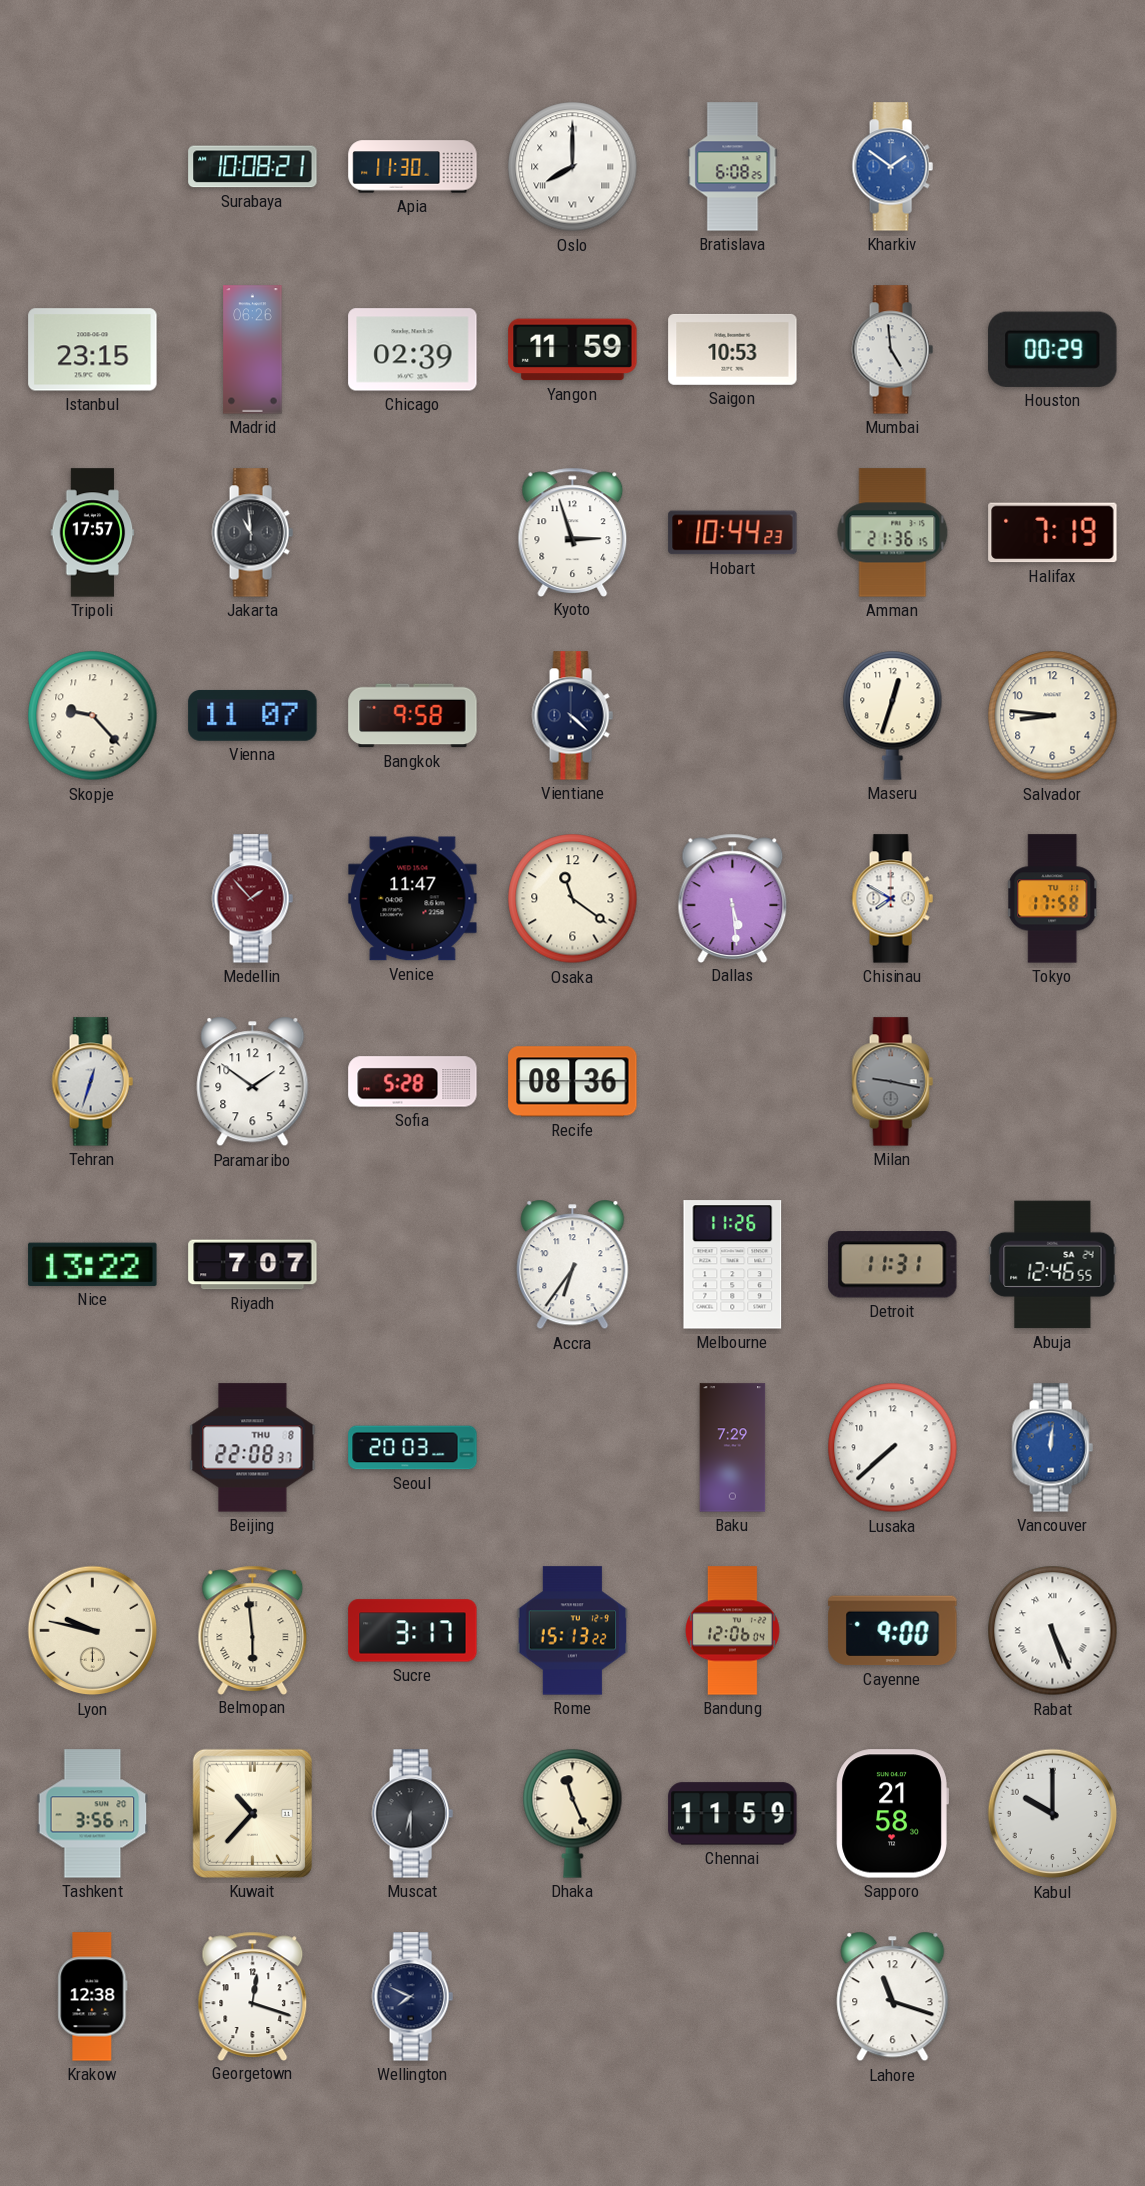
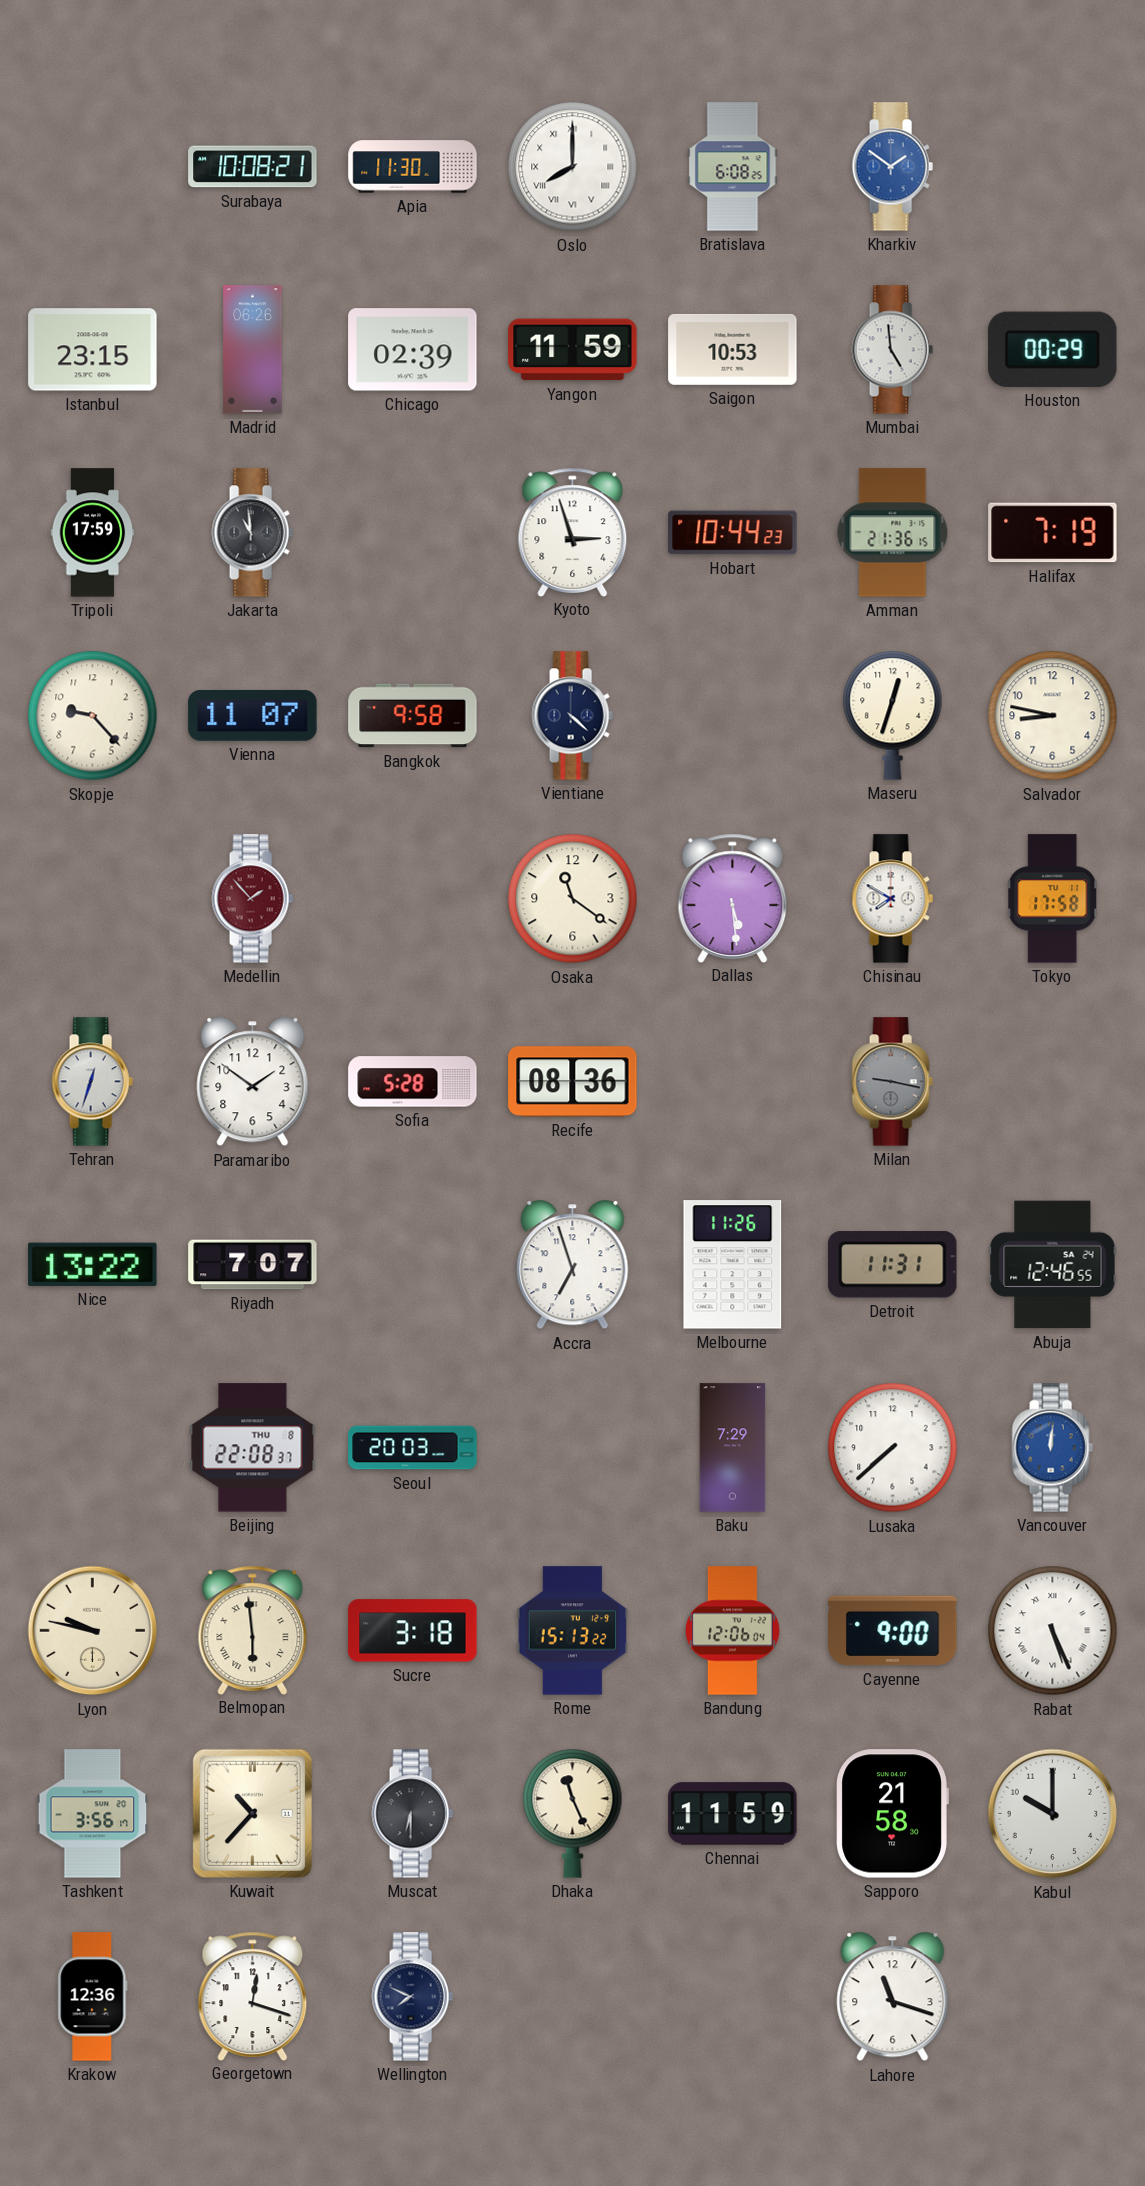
Tripoli: 17:57 -> 17:59 (93, 533)
Salvador: 8:46 -> 8:47 (1053, 716)
Venice: 11:47 -> none (413, 899)
Accra: 6:36 -> 6:57 (573, 1265)
Sucre: 3:17 -> 3:18 (413, 1631)
Krakow: 12:38 -> 12:36 (93, 1997)
